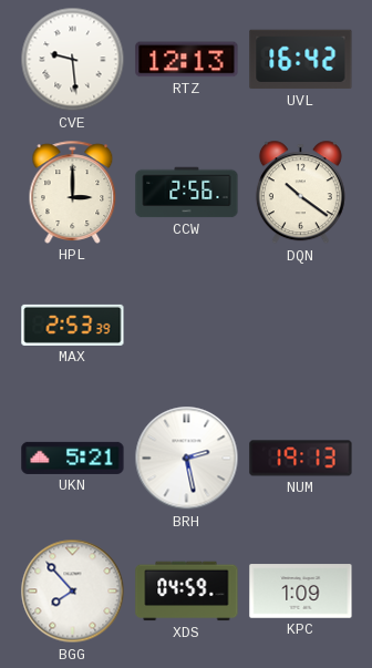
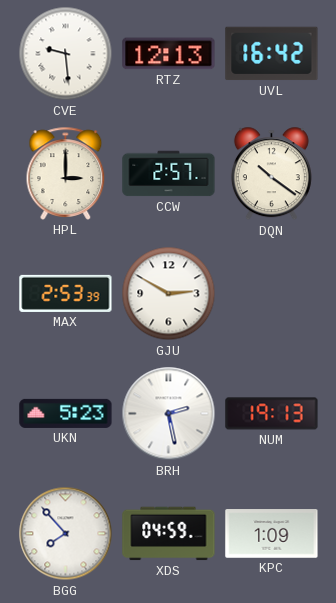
CCW: 2:56 -> 2:57 (169, 174)
GJU: none -> 2:50 (169, 294)
UKN: 5:21 -> 5:23 (66, 413)
